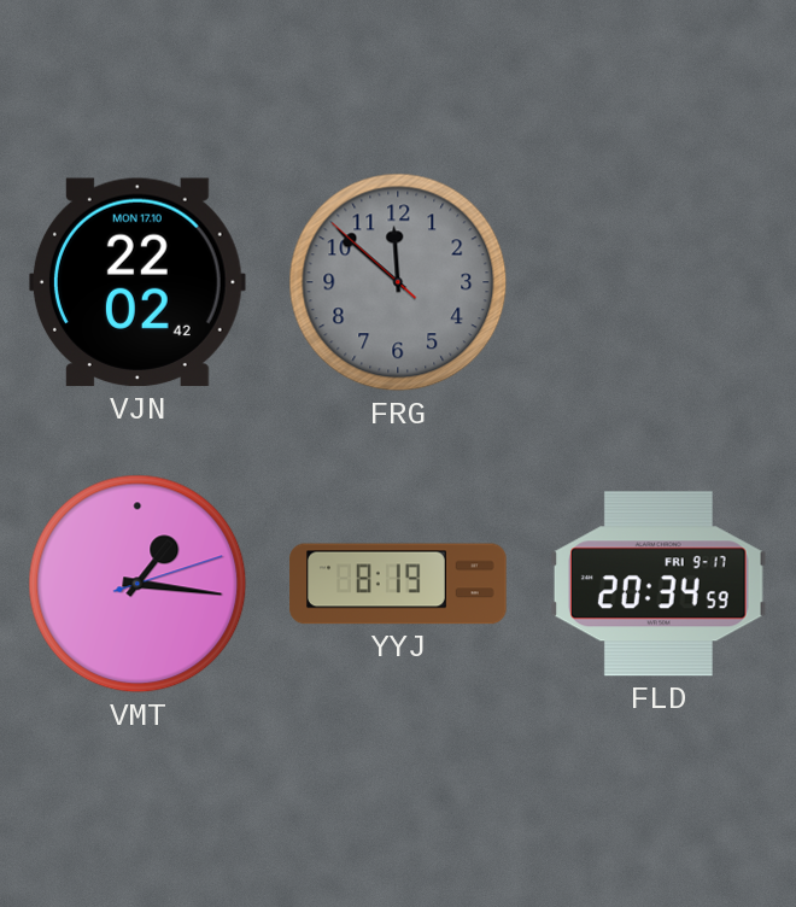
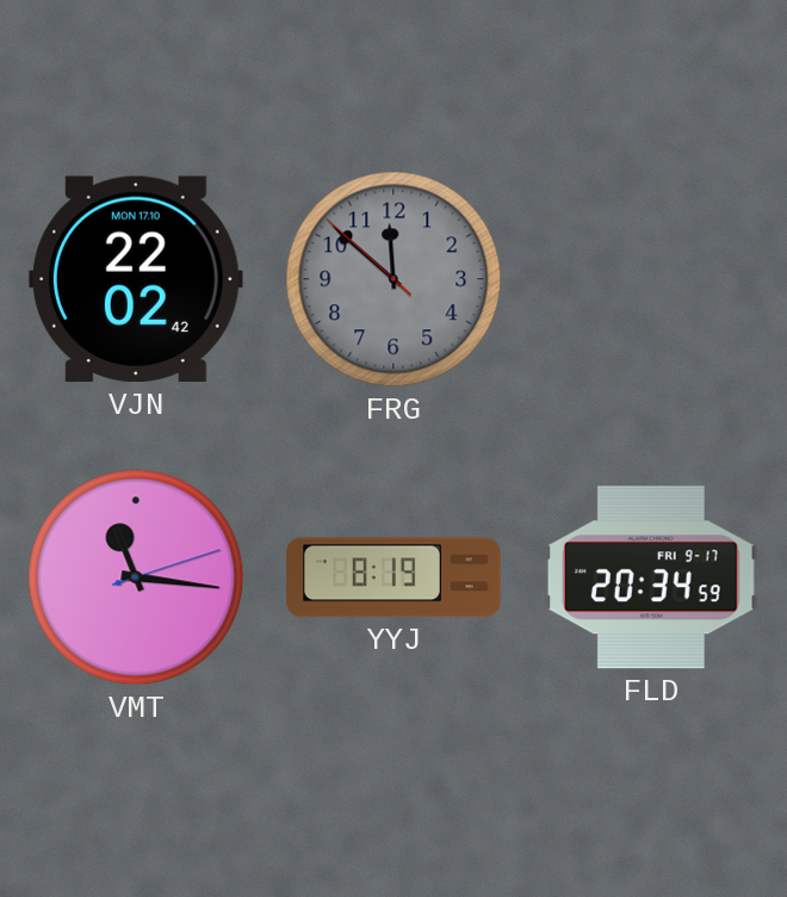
VMT: 1:16 -> 11:16 (136, 577)
